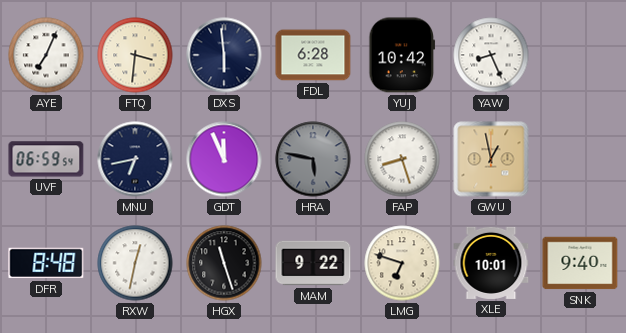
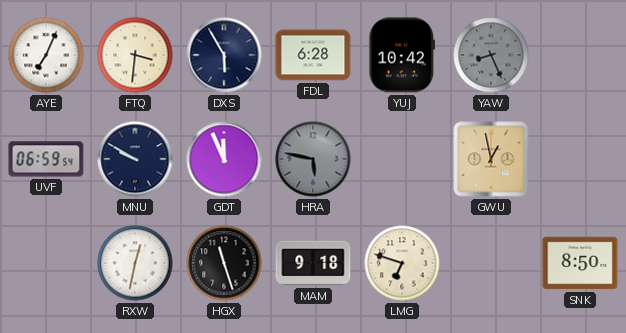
DXS: 5:59 -> 5:55 (224, 55)
YAW dial: white -> grey (491, 55)
MNU: 6:43 -> 9:50 (135, 159)
FAP: 8:27 -> none (402, 159)
DFR: 8:48 -> none (46, 263)
MAM: 9:22 -> 9:18 (313, 263)
XLE: 10:01 -> none (491, 263)
SNK: 9:40 -> 8:50 (580, 263)
